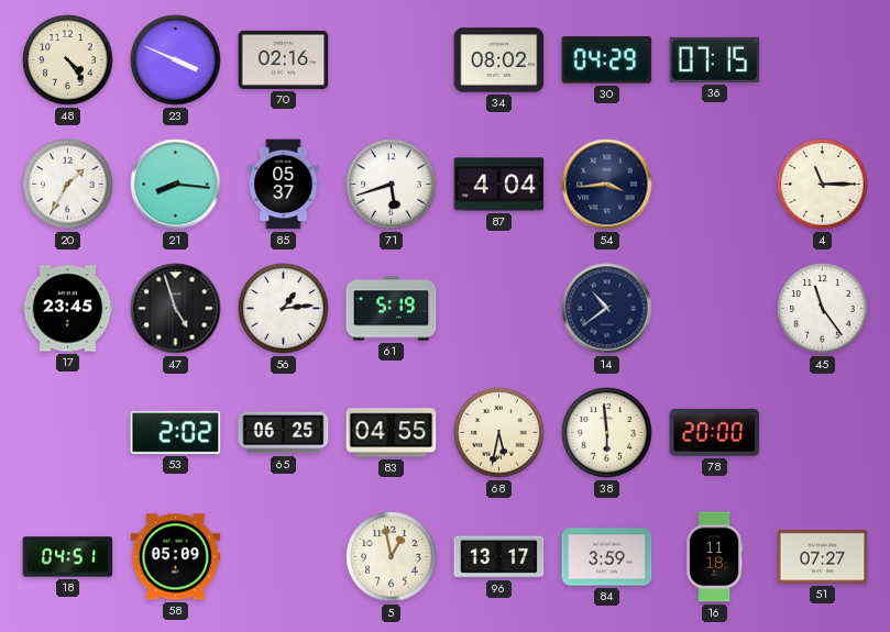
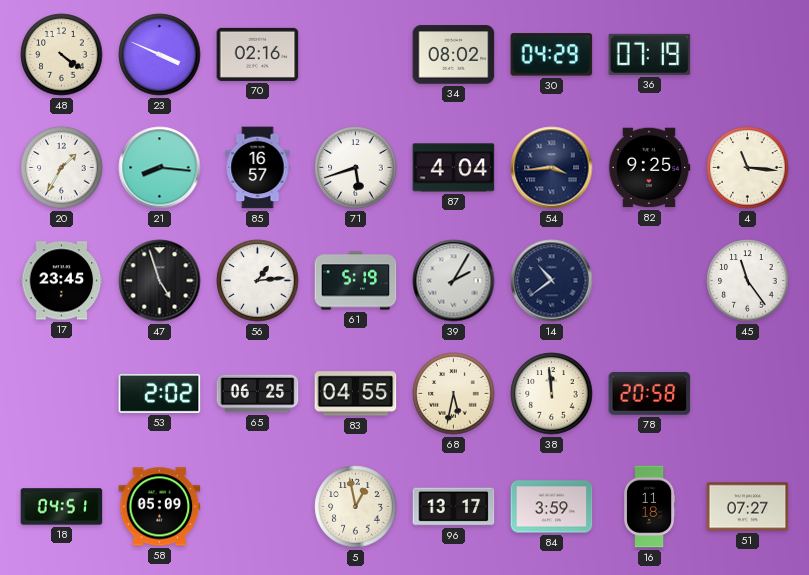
48: 4:24 -> 4:21 (62, 55)
36: 07:15 -> 07:19 (650, 54)
85: 05:37 -> 16:57 (258, 168)
82: none -> 9:25 (649, 168)
4: 11:15 -> 11:16 (748, 168)
39: none -> 2:05 (454, 281)
38: 5:59 -> 11:59 (552, 394)
78: 20:00 -> 20:58 (650, 394)
